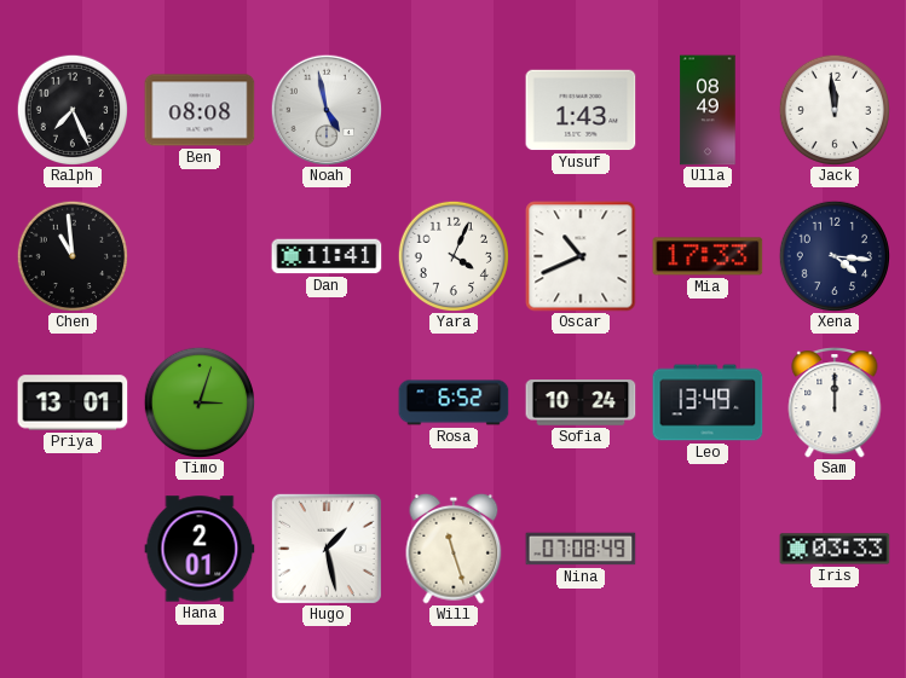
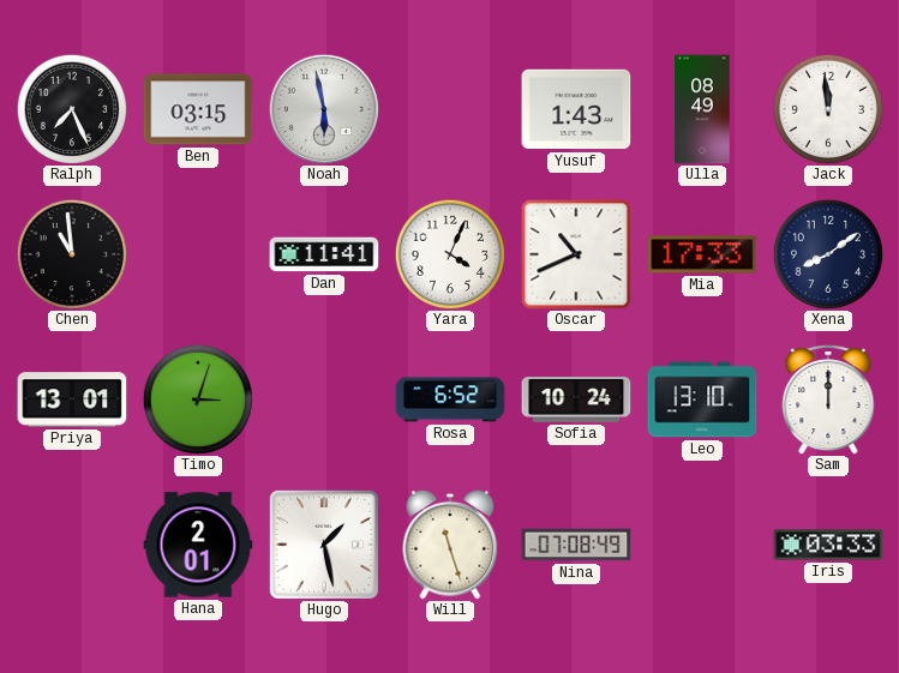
Ben: 08:08 -> 03:15 (198, 109)
Noah: 4:58 -> 5:58 (324, 109)
Xena: 4:16 -> 8:09 (827, 253)
Leo: 13:49 -> 13:10 (702, 399)
